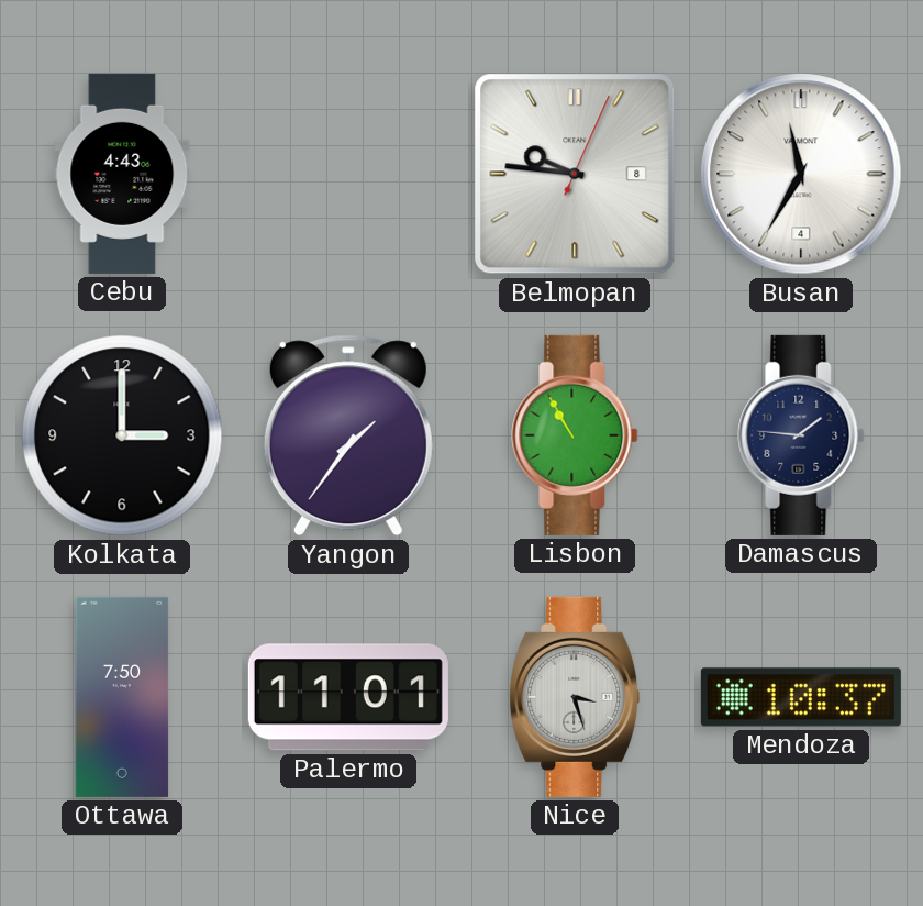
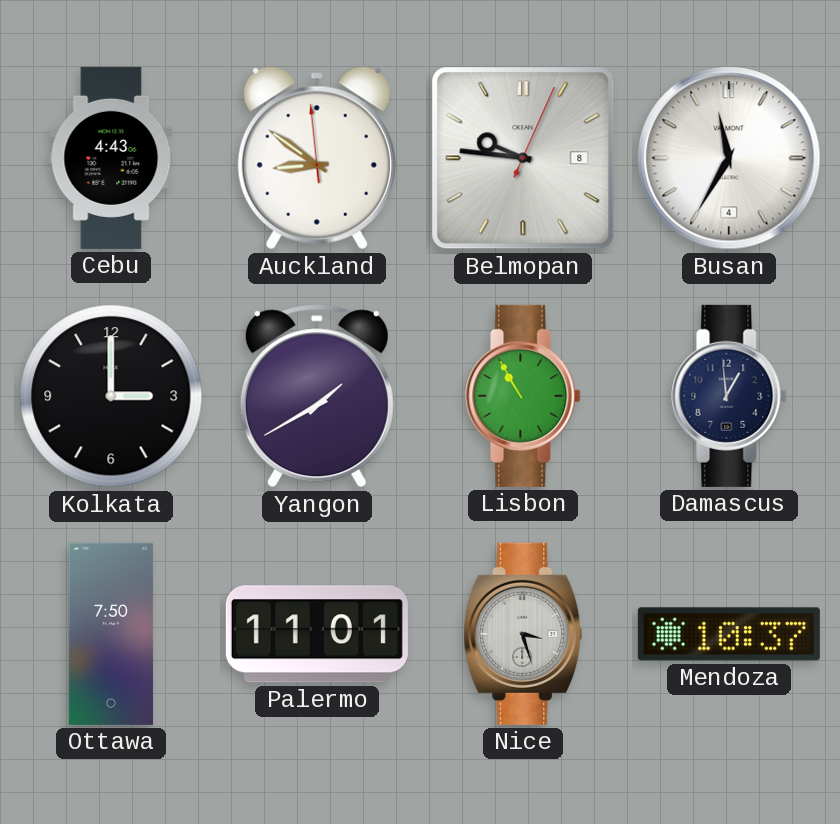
Auckland: none -> 8:50 (317, 158)
Yangon: 1:36 -> 1:40 (317, 396)
Damascus: 1:46 -> 12:59 (729, 396)
